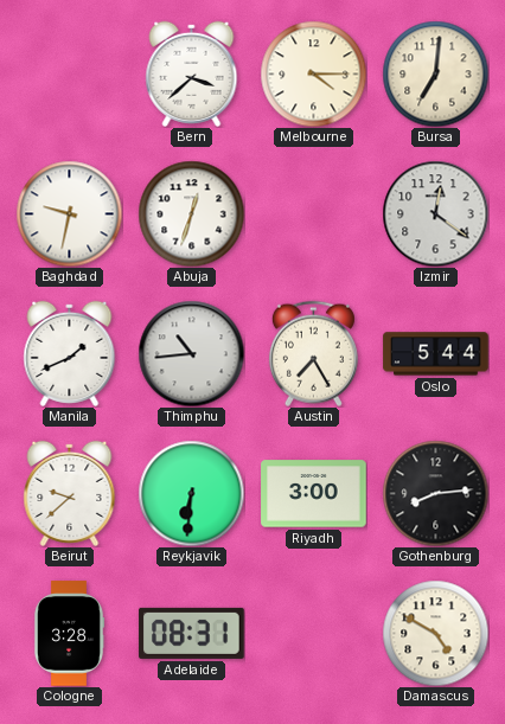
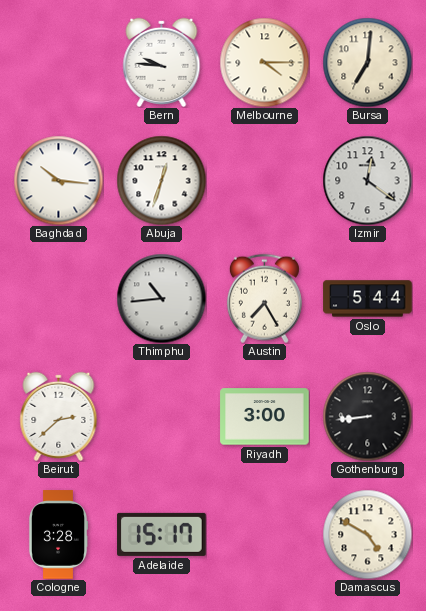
Bern: 3:38 -> 9:46 (162, 62)
Baghdad: 9:32 -> 10:16 (58, 180)
Manila: 1:41 -> none (70, 353)
Beirut: 9:38 -> 2:38 (59, 416)
Reykjavik: 6:31 -> none (191, 493)
Gothenburg: 8:14 -> 8:44 (367, 416)
Adelaide: 08:31 -> 15:17 (162, 534)
